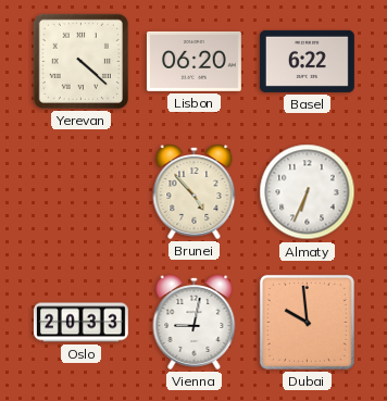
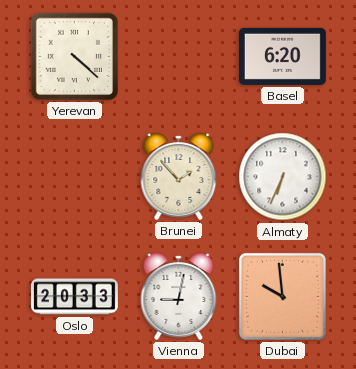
Lisbon: 06:20 -> none (193, 61)
Basel: 6:22 -> 6:20 (282, 56)
Brunei: 4:53 -> 1:53 (179, 176)
